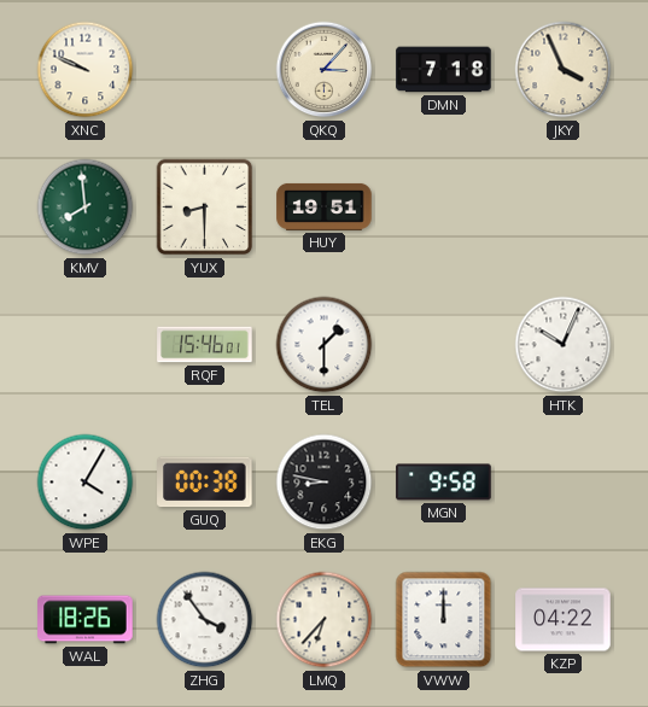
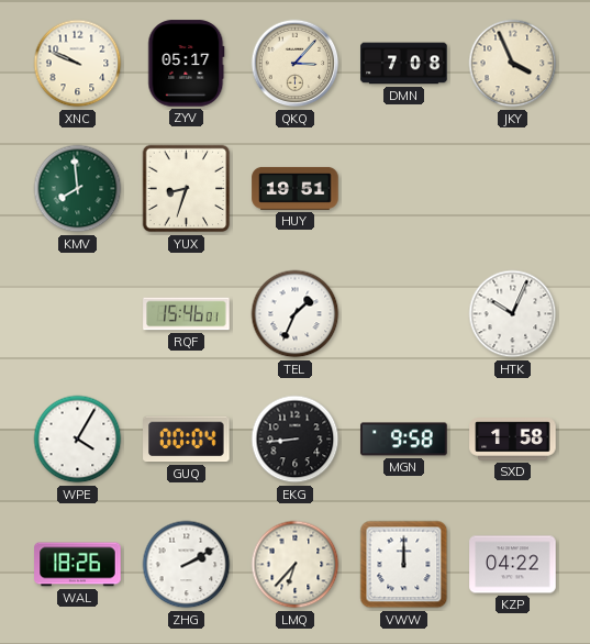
ZYV: none -> 05:17 (187, 64)
DMN: 7:18 -> 7:08 (404, 64)
YUX: 8:30 -> 8:33 (187, 189)
TEL: 1:30 -> 1:34 (296, 314)
GUQ: 00:38 -> 00:04 (187, 440)
EKG: 8:47 -> 8:44 (296, 440)
SXD: none -> 1:58 (513, 440)
ZHG: 3:54 -> 2:10 (187, 565)
